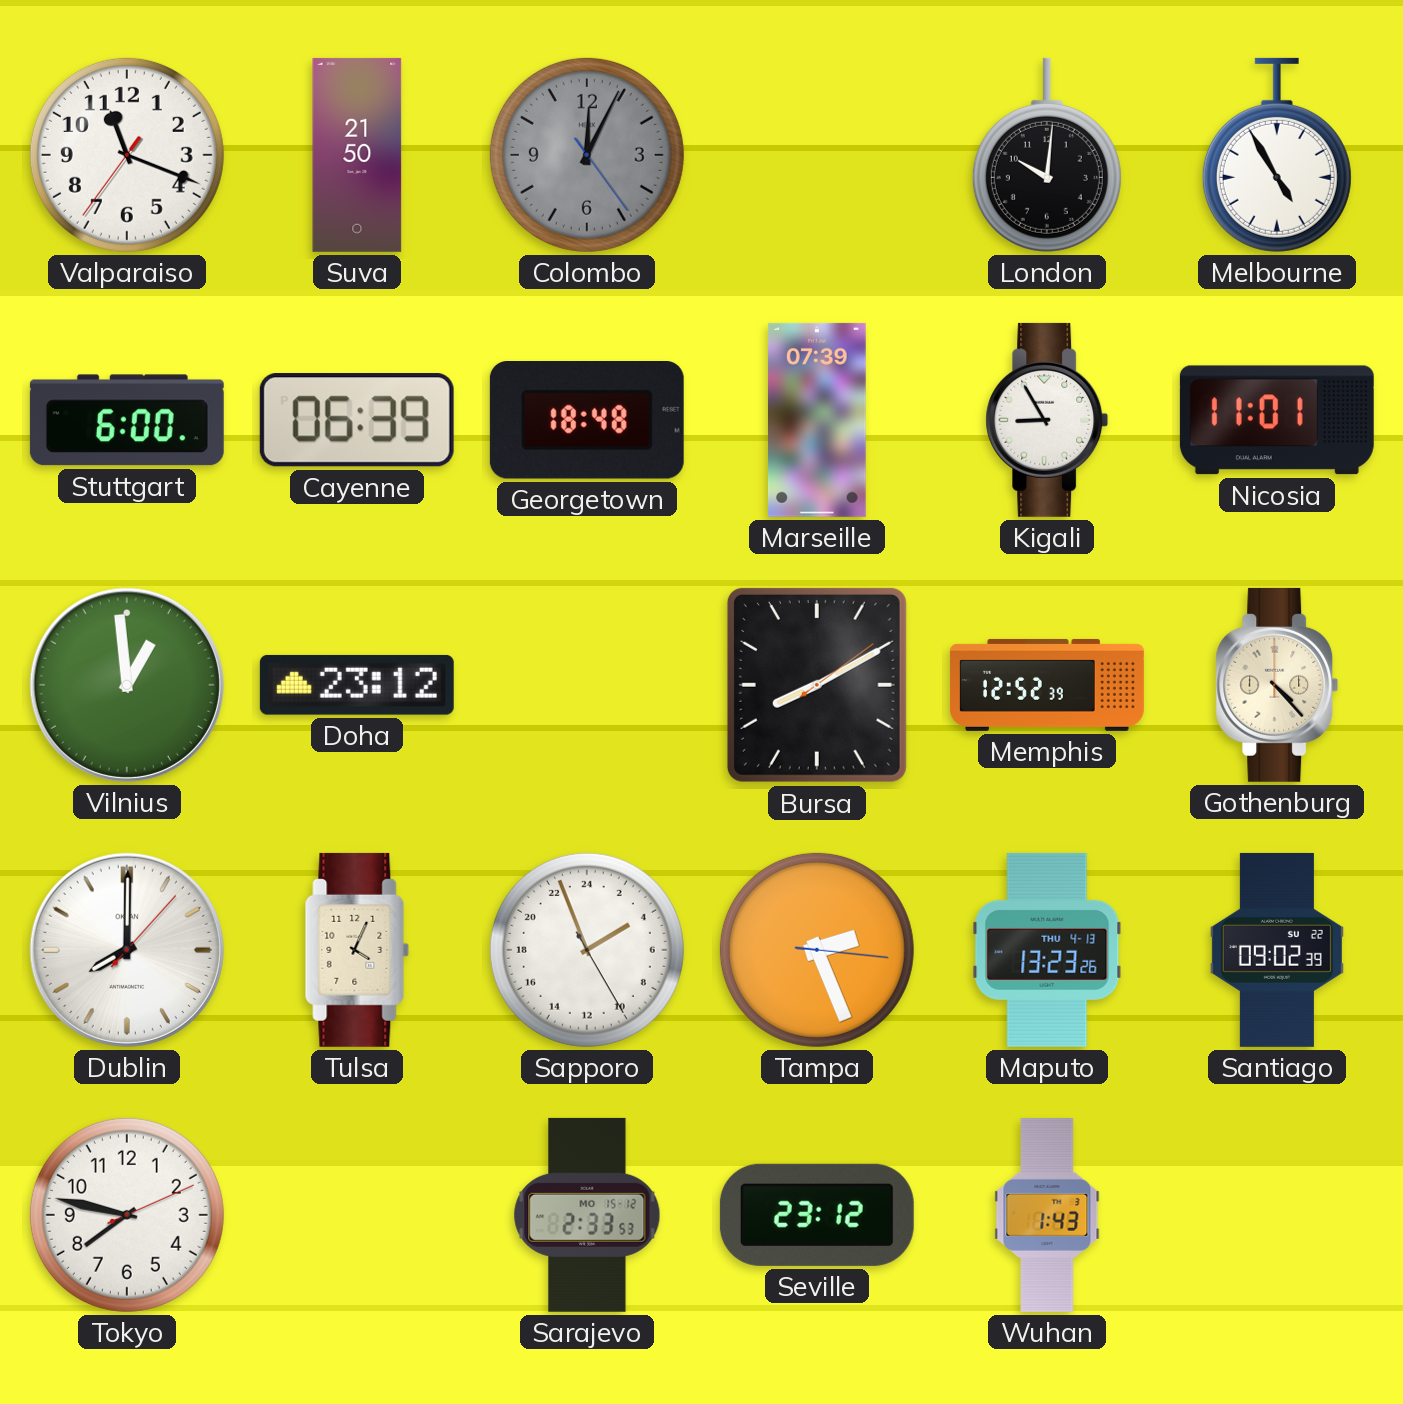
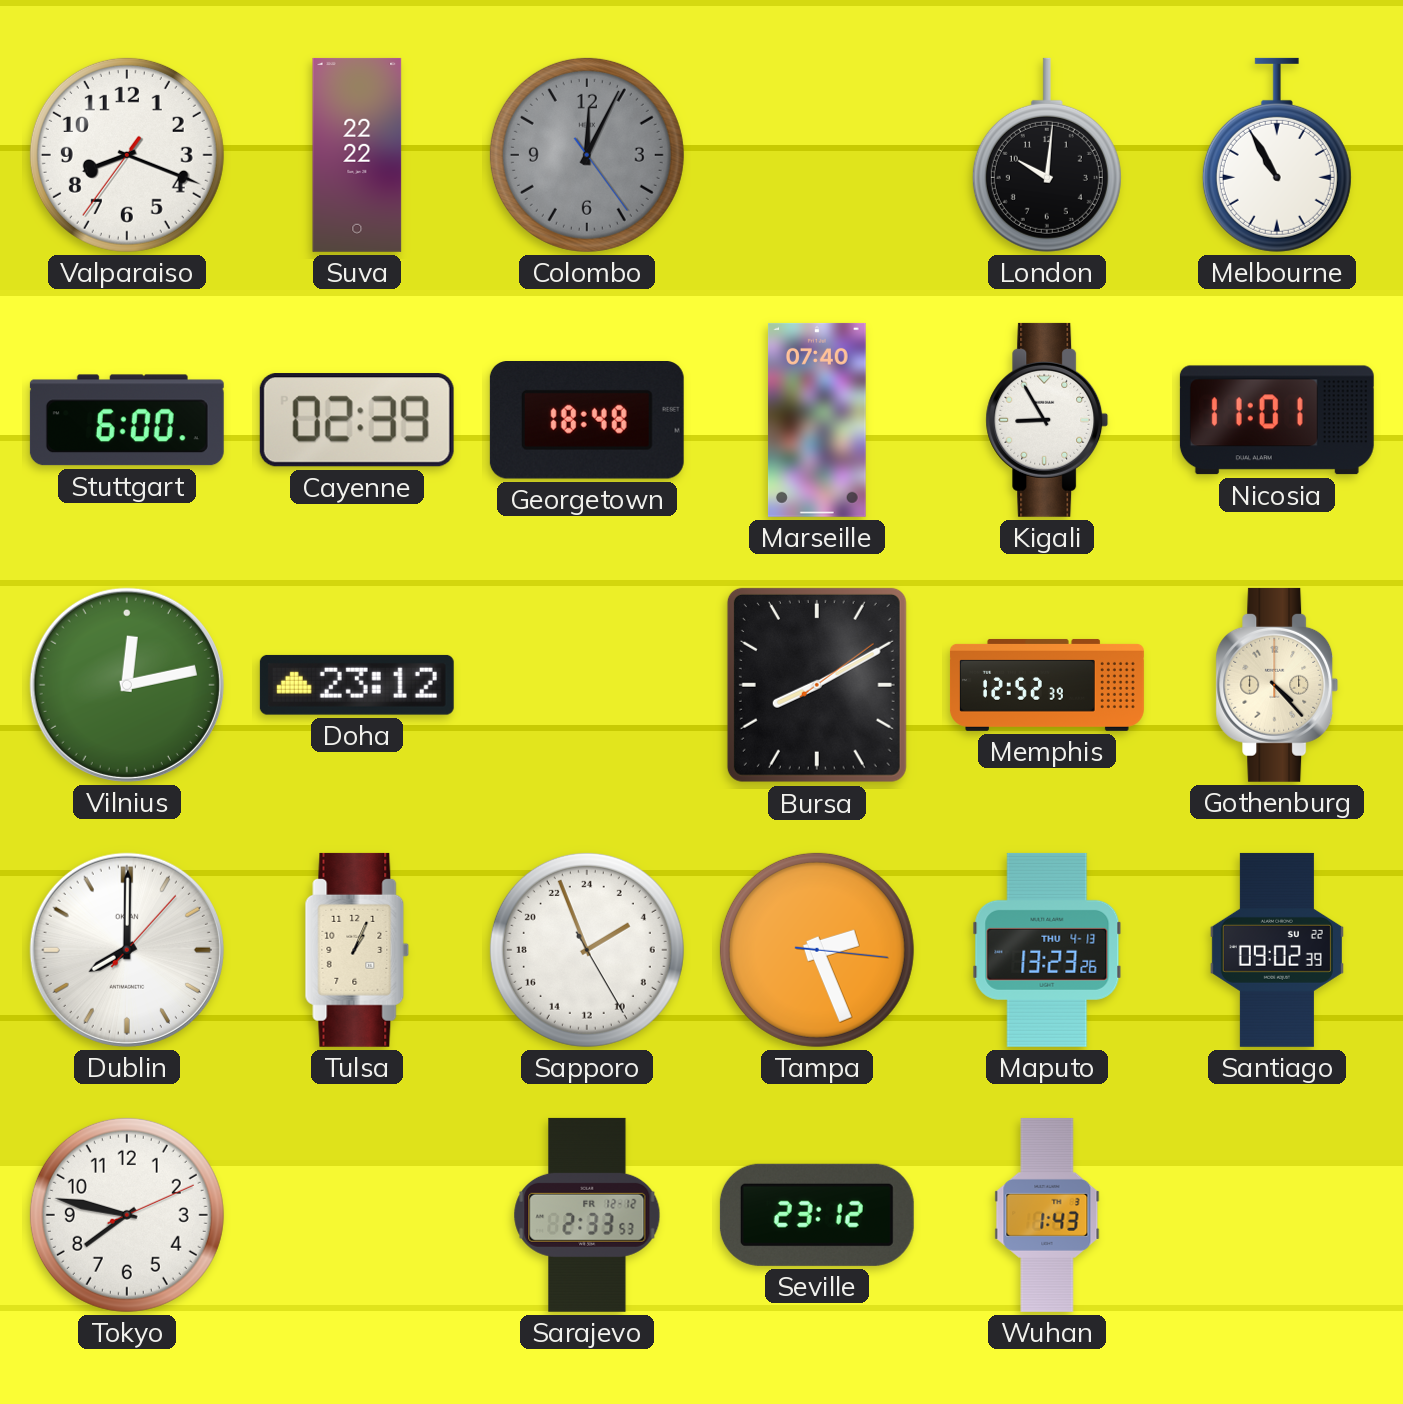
Valparaiso: 11:18 -> 8:18 (127, 155)
Suva: 21:50 -> 22:22 (357, 155)
Melbourne: 4:55 -> 10:55 (1277, 155)
Cayenne: 06:39 -> 02:39 (357, 420)
Marseille: 07:39 -> 07:40 (817, 420)
Vilnius: 12:59 -> 12:13 (127, 685)
Tulsa: 4:04 -> 1:04 (357, 950)
Sarajevo date: MO 15-12 -> FR 12-12 (587, 1215)
